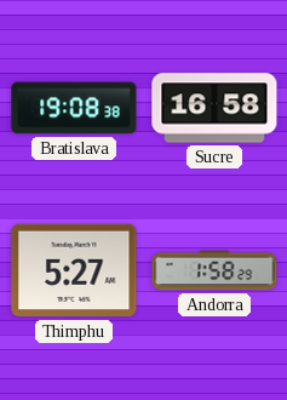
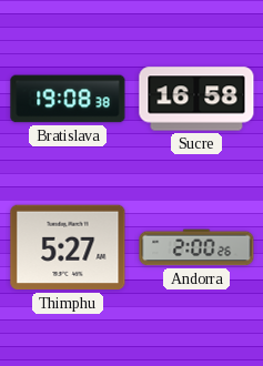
Andorra: 1:58 -> 2:00 (196, 247)
